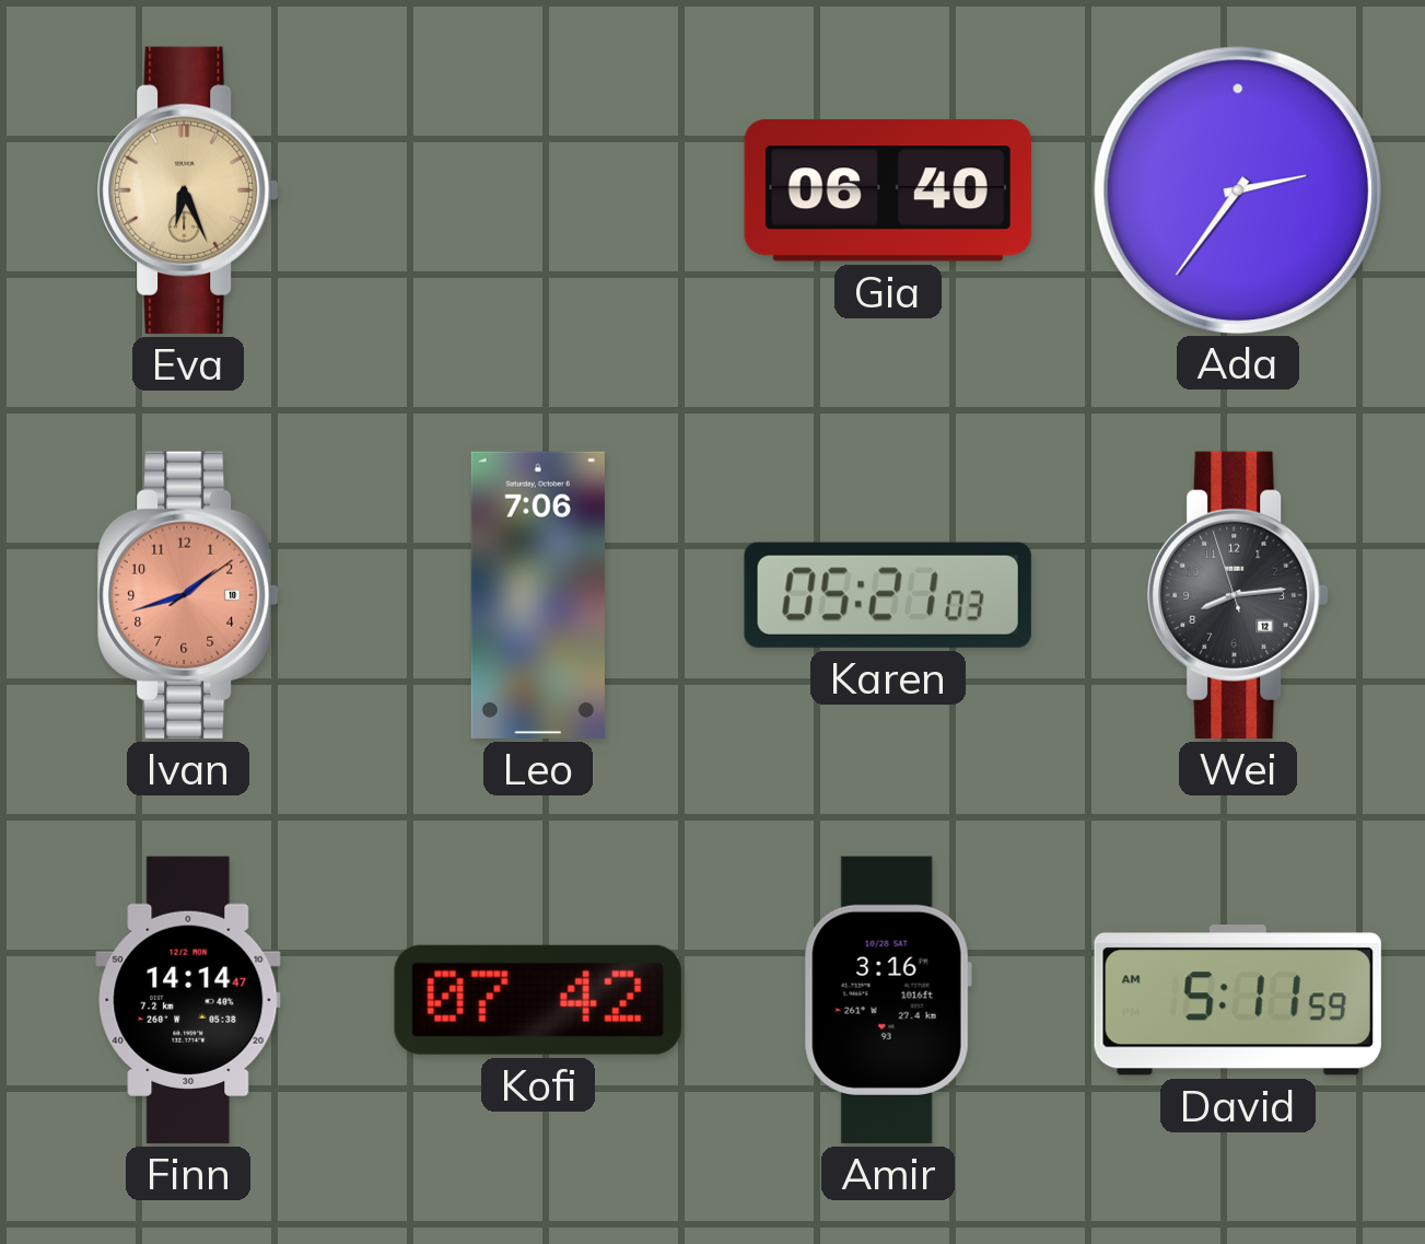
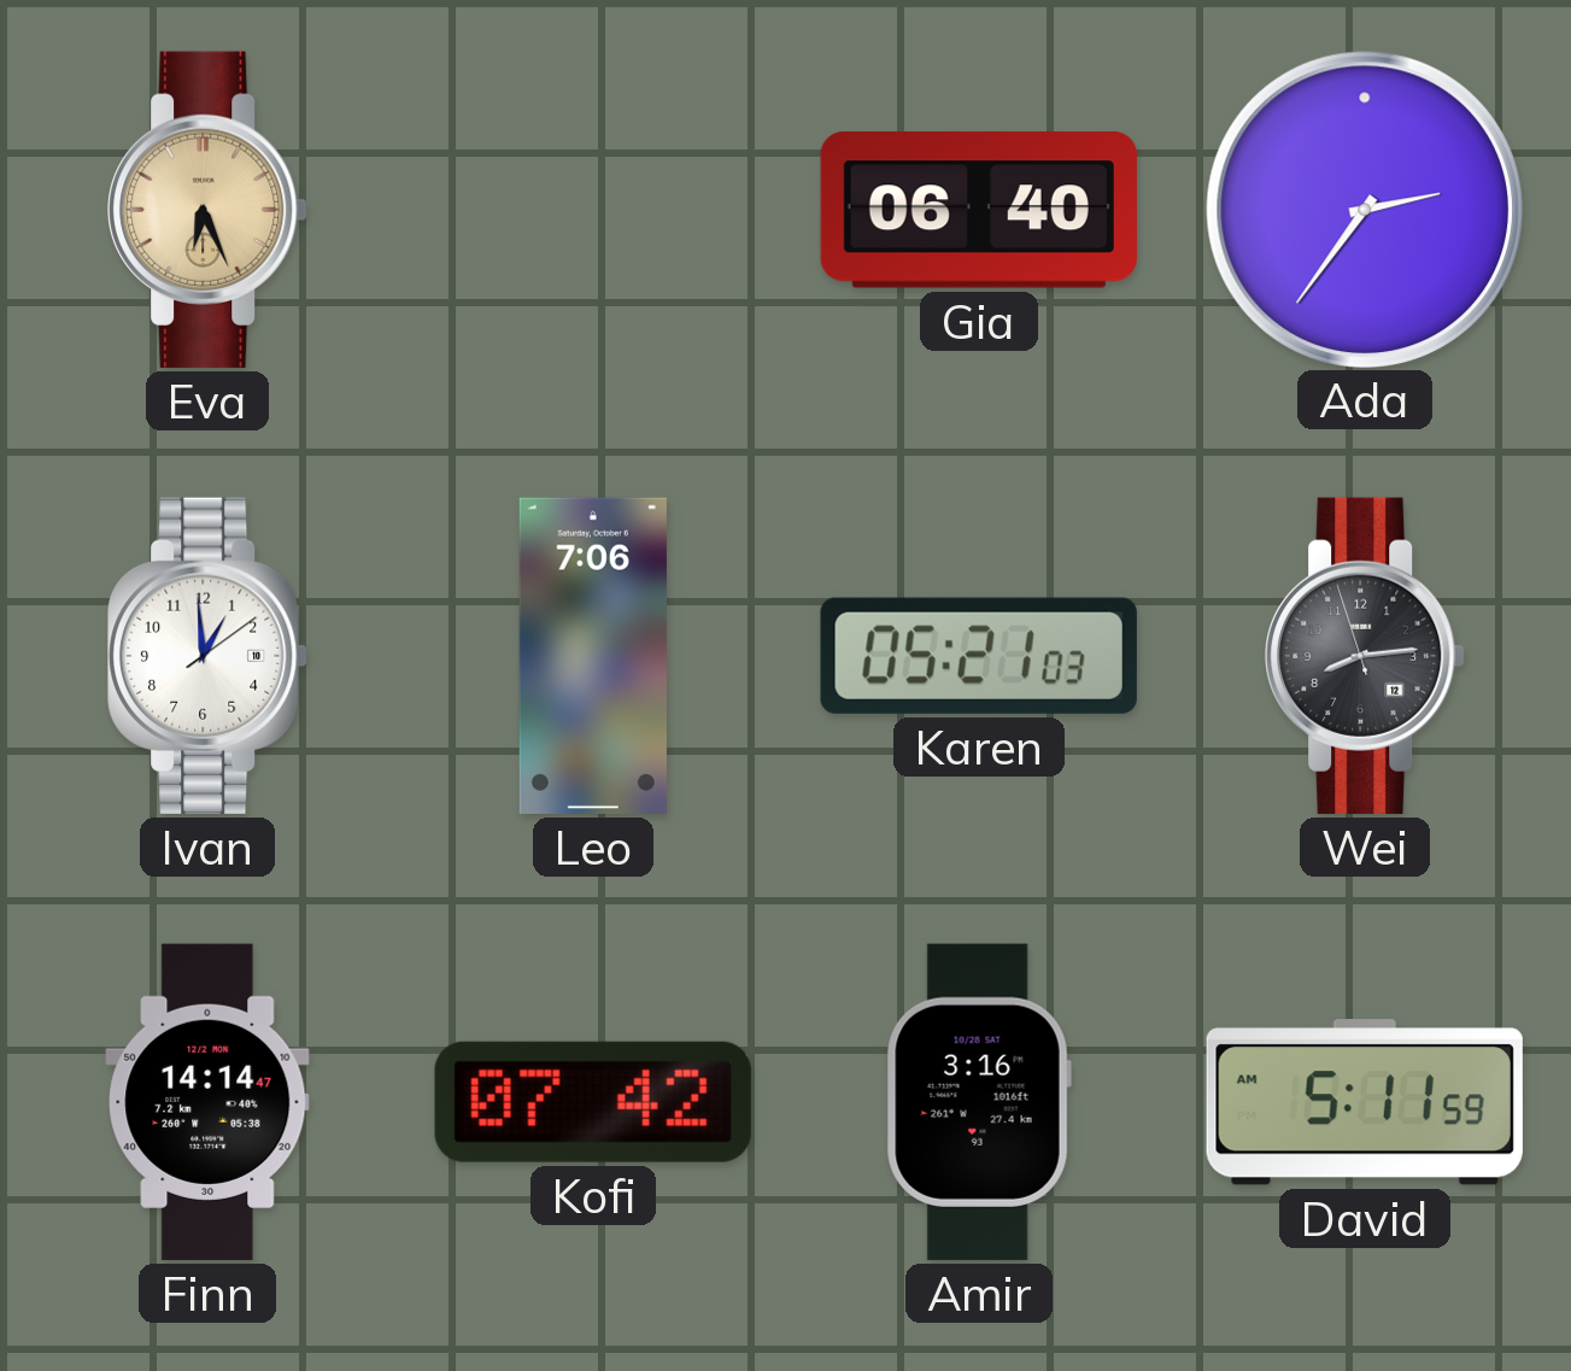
Ivan: 1:42 -> 12:59 (207, 656)
Ivan dial: salmon -> white (207, 656)
